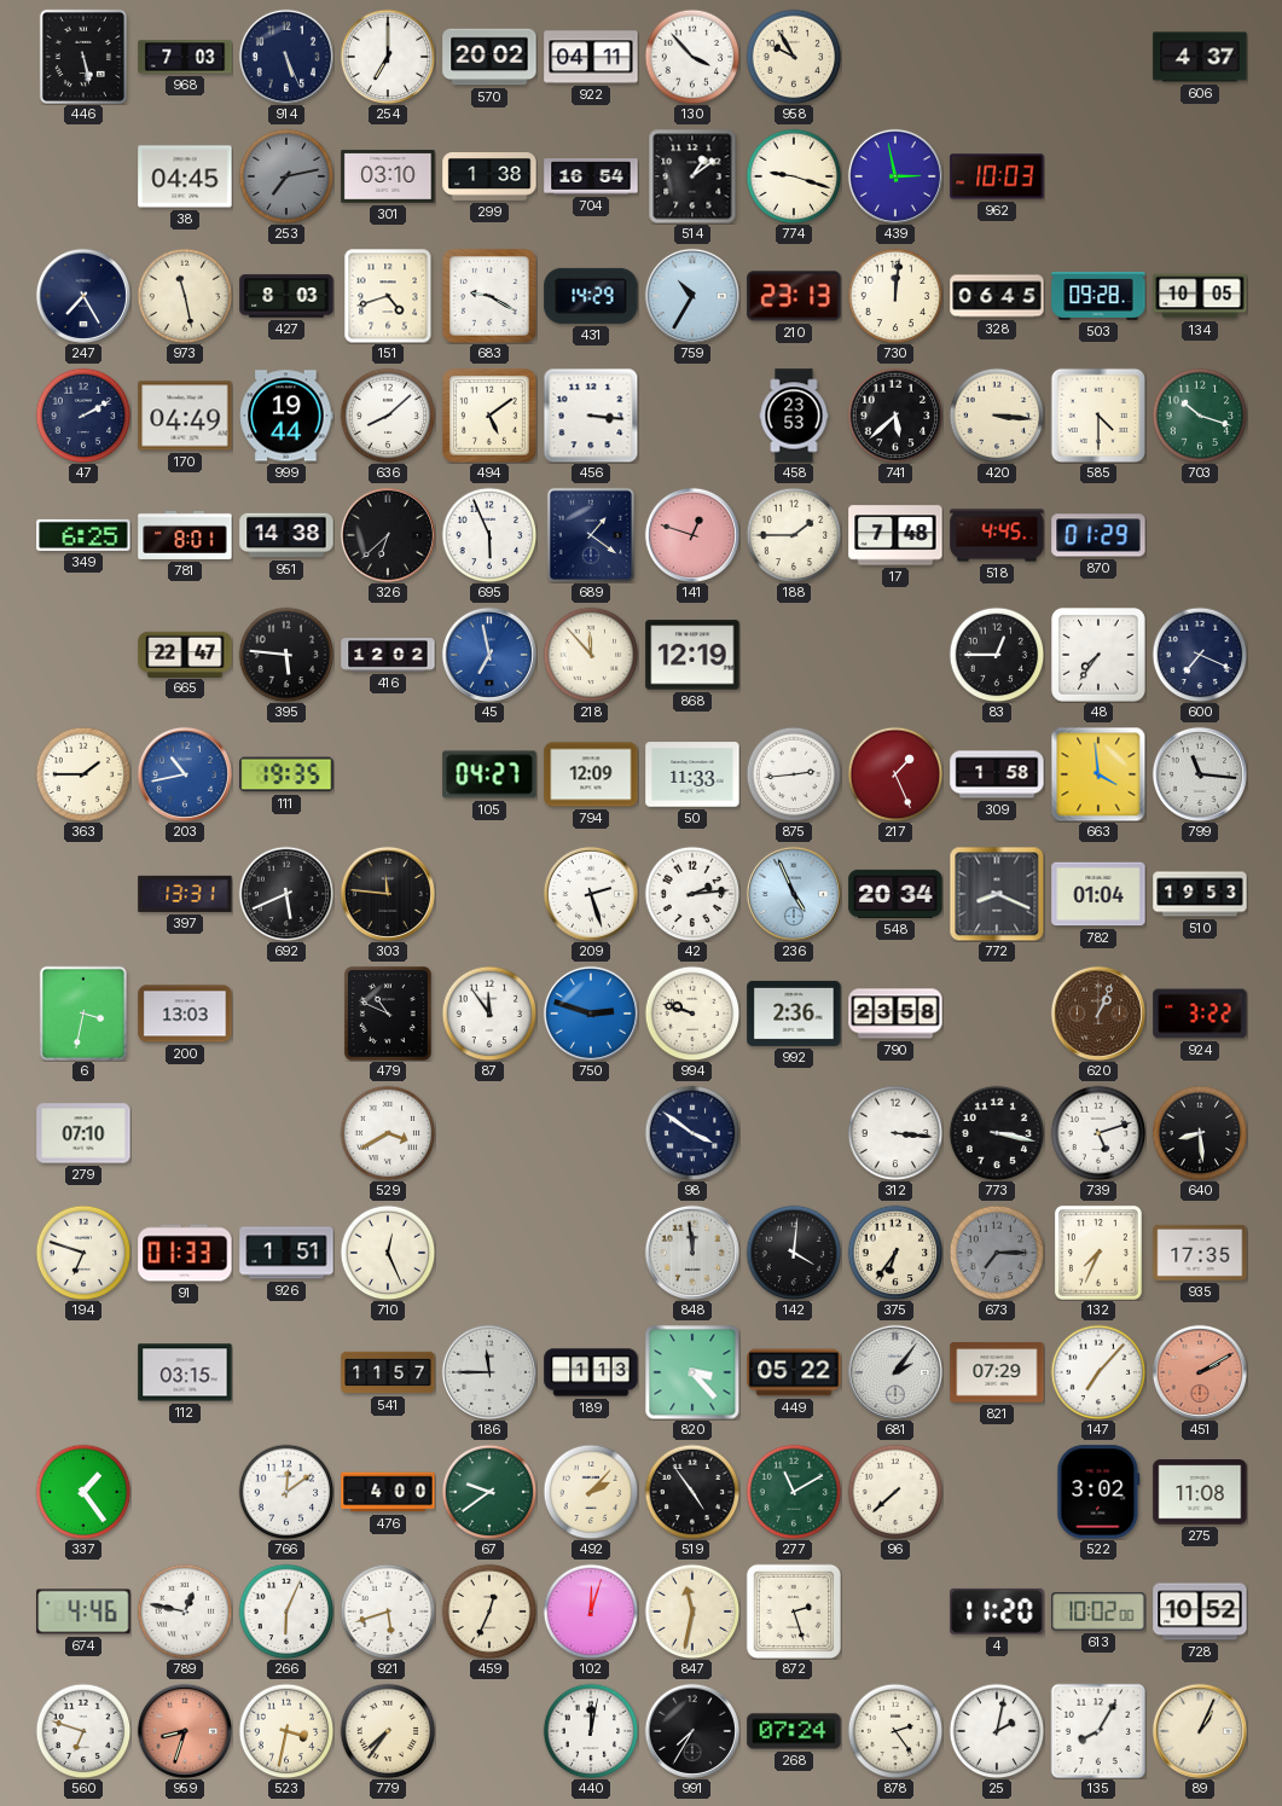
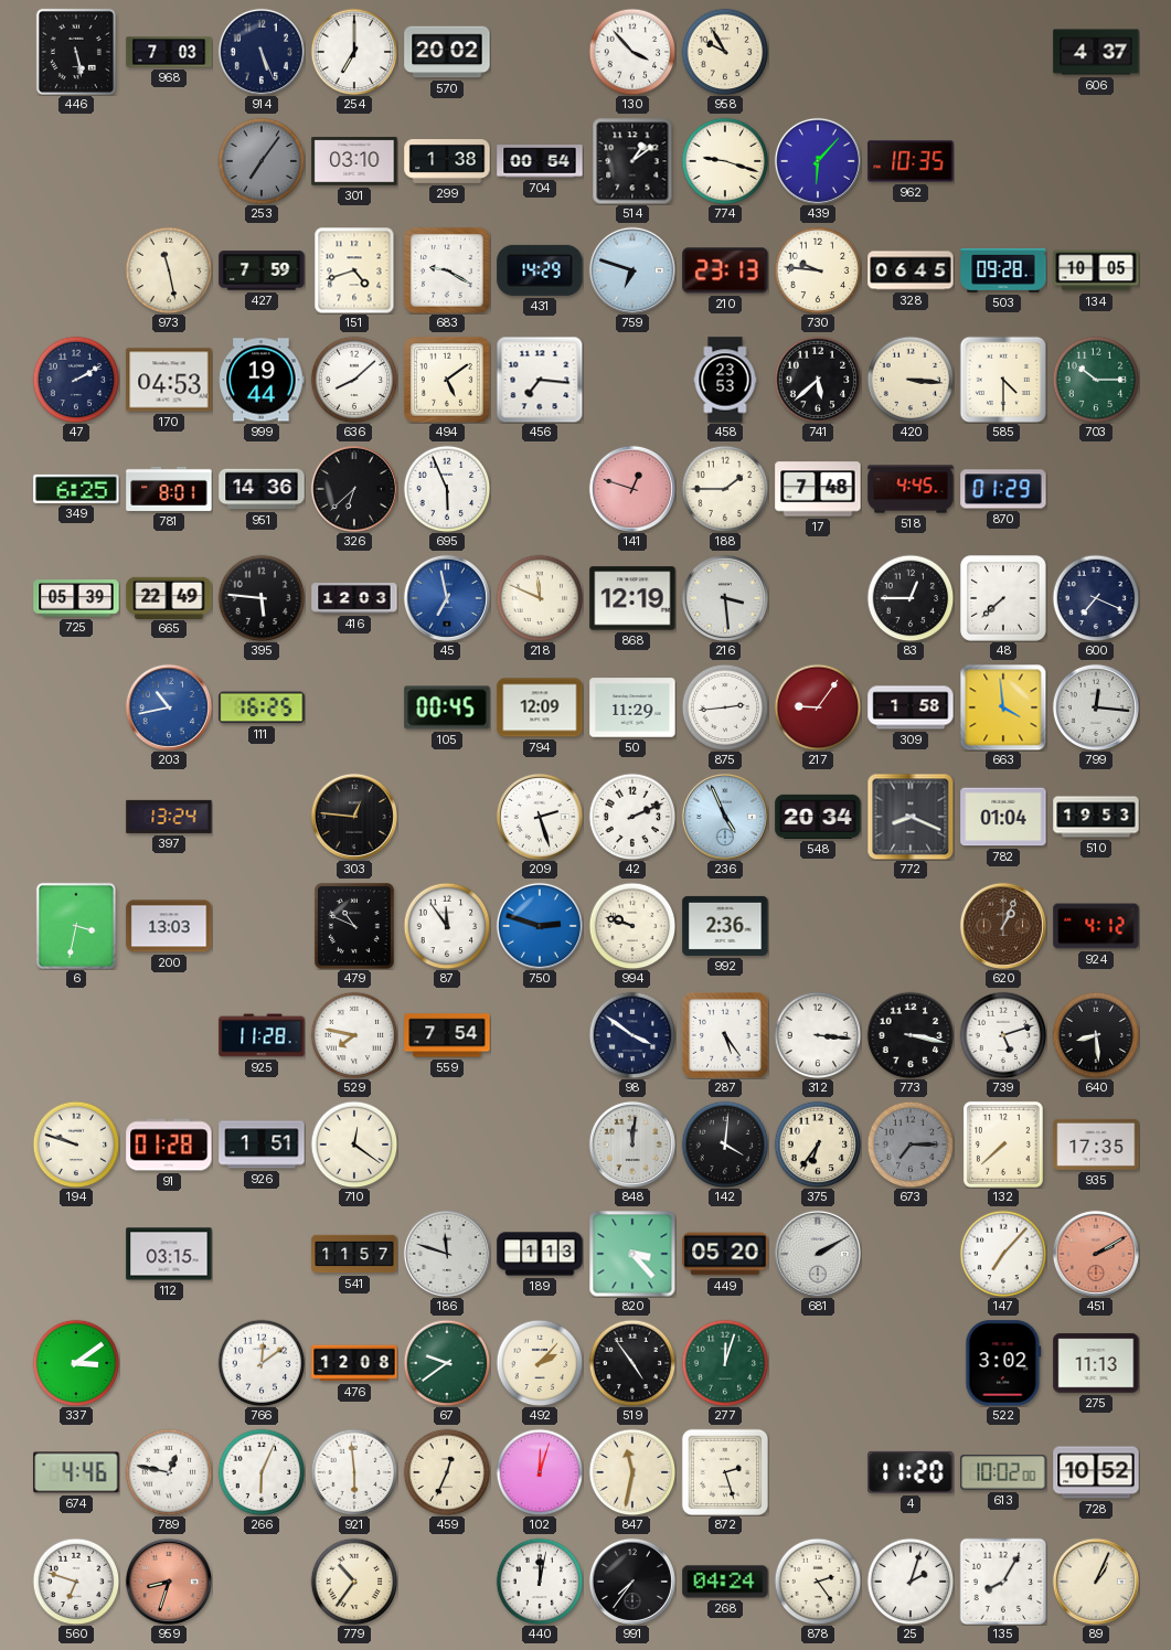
922: 04:11 -> none (591, 57)
38: 04:45 -> none (185, 176)
253: 7:13 -> 7:06 (262, 161)
704: 16:54 -> 00:54 (540, 161)
439: 2:58 -> 6:07 (818, 161)
962: 10:03 -> 10:35 (911, 161)
247: 7:25 -> none (83, 296)
427: 8:03 -> 7:59 (262, 270)
759: 10:35 -> 6:48 (632, 270)
730: 12:01 -> 9:46 (818, 270)
170: 04:49 -> 04:53 (169, 380)
456: 3:16 -> 7:16 (540, 380)
703: 10:18 -> 10:15 (1096, 380)
951: 14:38 -> 14:36 (262, 489)
689: 1:21 -> none (591, 534)
725: none -> 05:39 (76, 598)
665: 22:47 -> 22:49 (169, 597)
416: 12:02 -> 12:03 (354, 598)
218: 11:53 -> 11:49 (540, 598)
216: none -> 3:29 (725, 598)
48: 7:36 -> 7:38 (1004, 599)
363: 1:45 -> none (83, 774)
111: 19:35 -> 16:25 (262, 707)
105: 04:27 -> 00:45 (447, 707)
50: 11:33 -> 11:29 (632, 707)
217: 1:26 -> 9:06 (818, 707)
799: 11:16 -> 12:16 (1096, 707)
397: 13:31 -> 13:24 (169, 817)
692: 5:41 -> none (286, 894)
303: 11:46 -> 12:46 (354, 817)
42: 2:14 -> 2:11 (632, 817)
790: 23:58 -> none (895, 1014)
924: 3:22 -> 4:12 (1096, 926)
279: 07:10 -> none (83, 1133)
925: none -> 11:28 (262, 1035)
529: 3:40 -> 7:47 (354, 1035)
559: none -> 7:54 (447, 1035)
287: none -> 5:24 (726, 1036)
194: 6:48 -> 9:48 (76, 1145)
91: 01:33 -> 01:28 (169, 1145)
710: 12:26 -> 12:21 (354, 1145)
848: 11:59 -> 12:01 (632, 1145)
132: 7:34 -> 7:38 (1003, 1145)
186: 11:45 -> 11:48 (447, 1254)
449: 05:22 -> 05:20 (725, 1254)
681: 2:06 -> 2:10 (818, 1254)
821: 07:29 -> none (997, 1372)
337: 1:24 -> 3:09 (76, 1363)
476: 4:00 -> 12:08 (354, 1363)
277: 11:10 -> 12:03 (725, 1363)
96: 7:38 -> none (895, 1492)
275: 11:08 -> 11:13 (1096, 1363)
921: 5:42 -> 5:59 (354, 1472)
523: 3:32 -> none (286, 1731)
779: 7:36 -> 10:36 (354, 1582)
991: 7:35 -> 7:36 (632, 1582)
268: 07:24 -> 04:24 (725, 1582)
25: 2:02 -> 2:03 (911, 1582)
